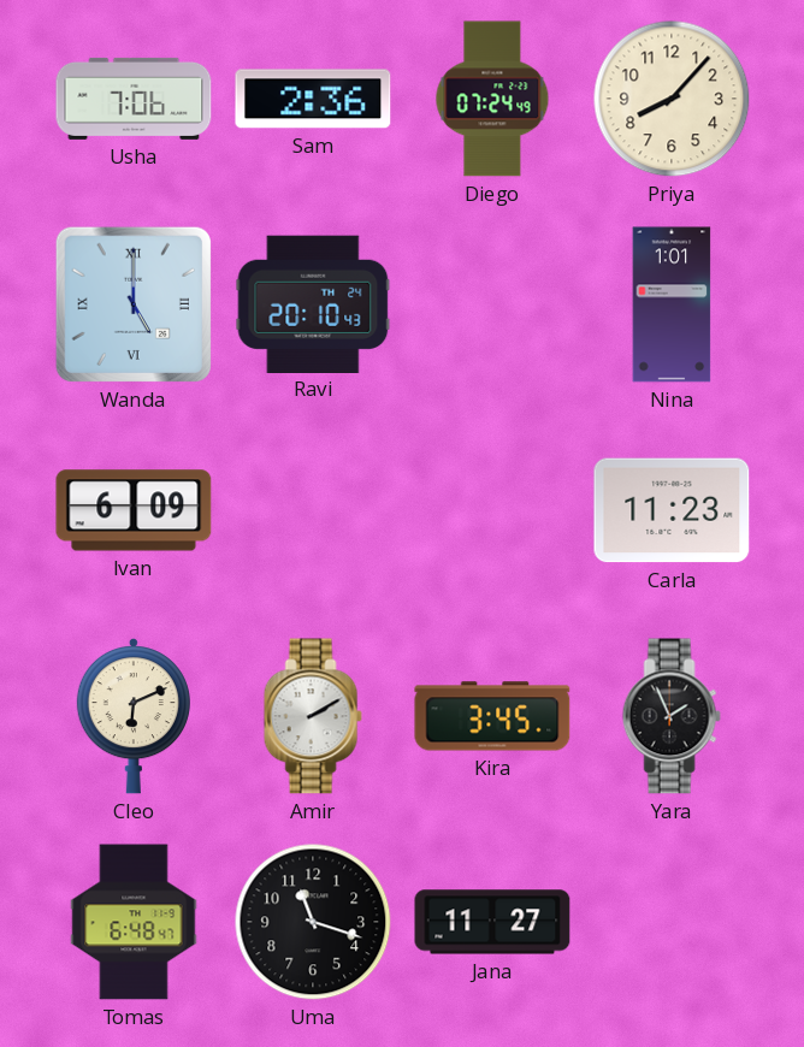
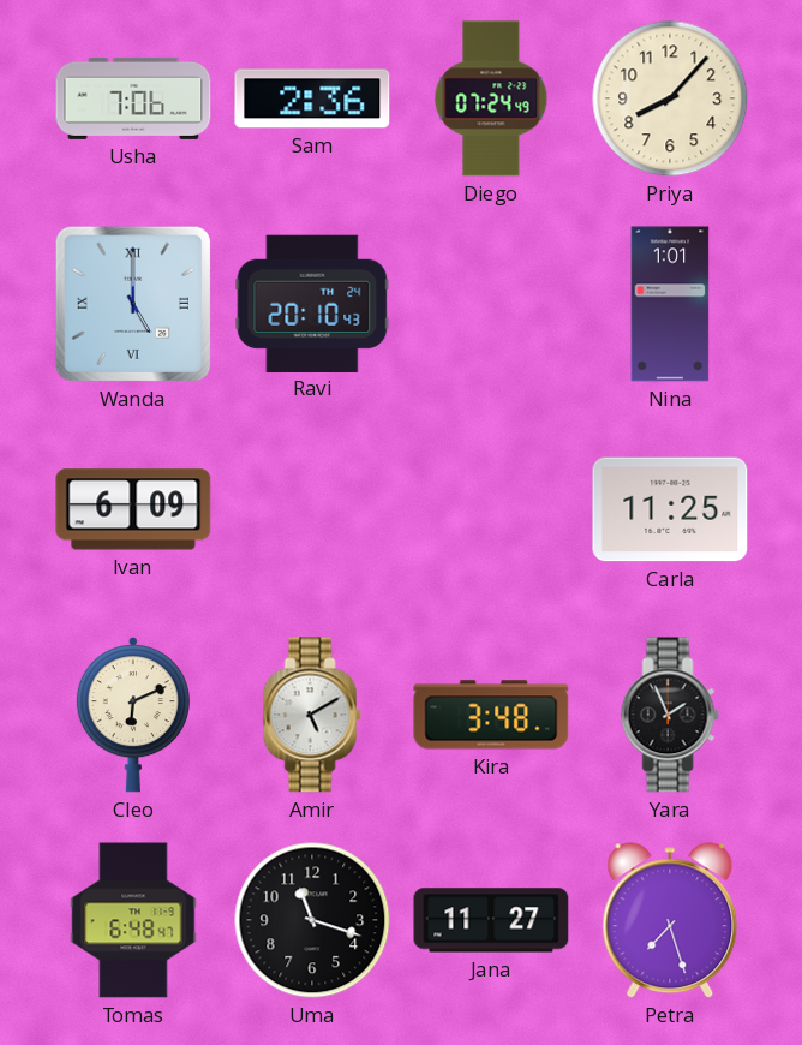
Carla: 11:23 -> 11:25 (670, 509)
Amir: 2:10 -> 5:10 (312, 715)
Kira: 3:45 -> 3:48 (491, 715)
Petra: none -> 7:27 (670, 921)
